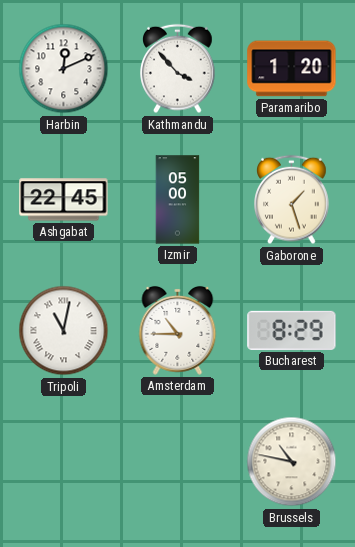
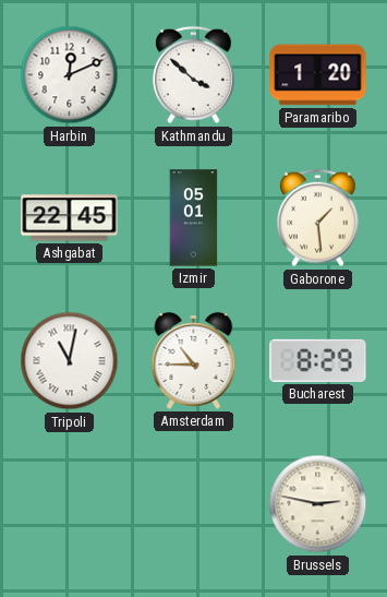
Kathmandu: 3:53 -> 3:52 (194, 75)
Izmir: 05:00 -> 05:01 (194, 218)
Gaborone: 1:27 -> 1:29 (318, 218)
Brussels: 10:47 -> 2:47 (318, 504)
